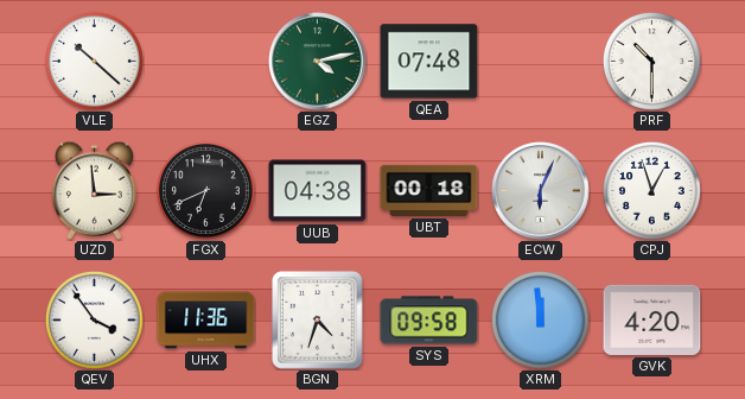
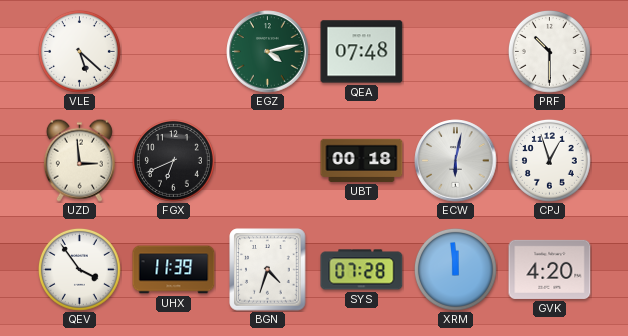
VLE: 10:22 -> 5:22 (80, 52)
UUB: 04:38 -> none (318, 191)
ECW: 6:04 -> 6:02 (456, 161)
UHX: 11:36 -> 11:39 (174, 270)
SYS: 09:58 -> 07:28 (362, 270)
